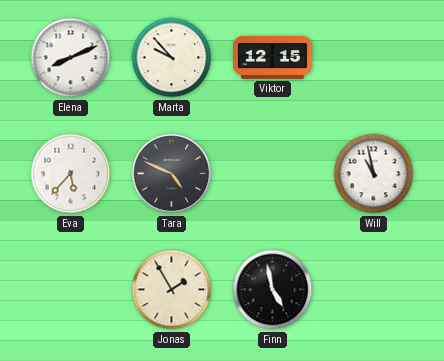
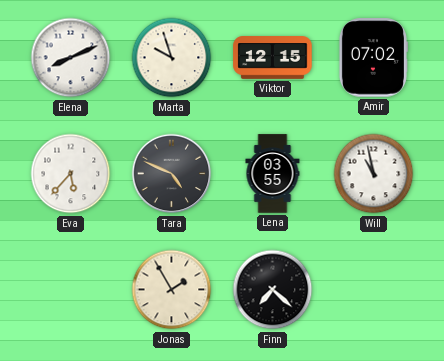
Marta: 9:53 -> 9:57 (172, 58)
Amir: none -> 07:02 (373, 58)
Lena: none -> 03:55 (273, 174)
Finn: 4:58 -> 7:22 (273, 290)
